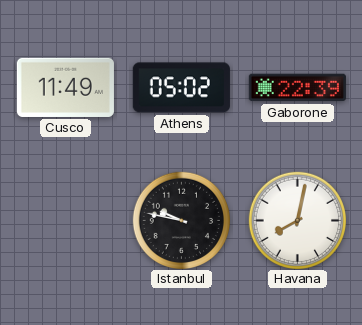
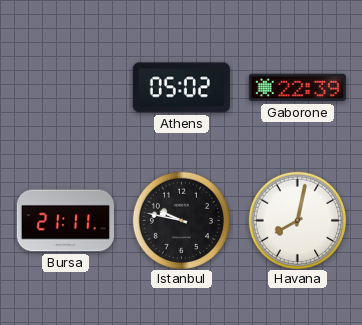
Cusco: 11:49 -> none (65, 87)
Bursa: none -> 21:11 (65, 221)
